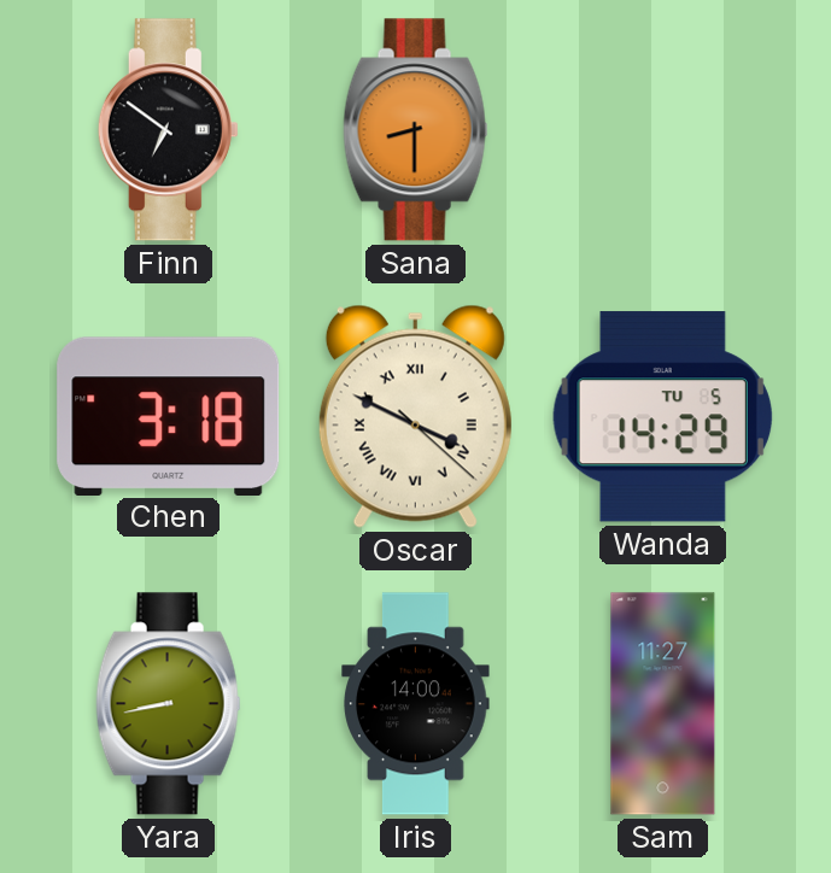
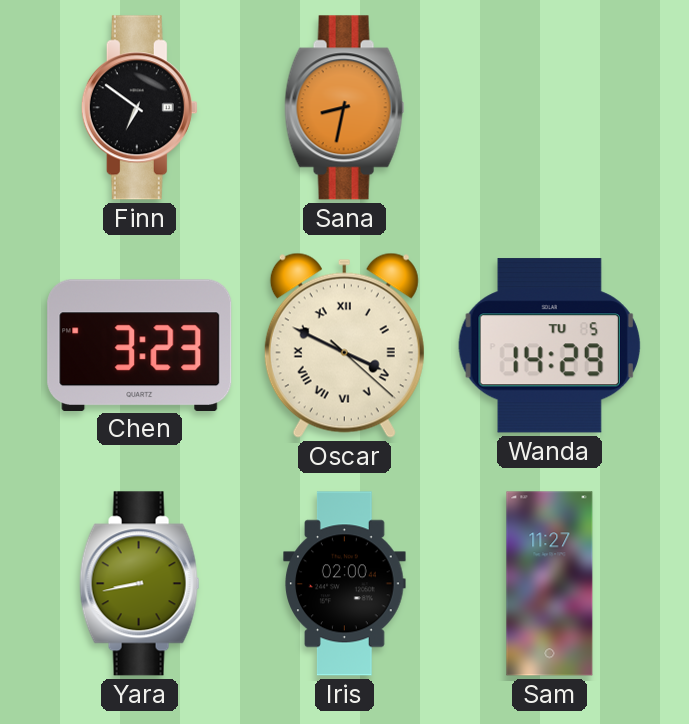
Sana: 8:30 -> 8:32 (345, 108)
Chen: 3:18 -> 3:23 (140, 345)
Iris: 14:00 -> 02:00 (345, 584)
